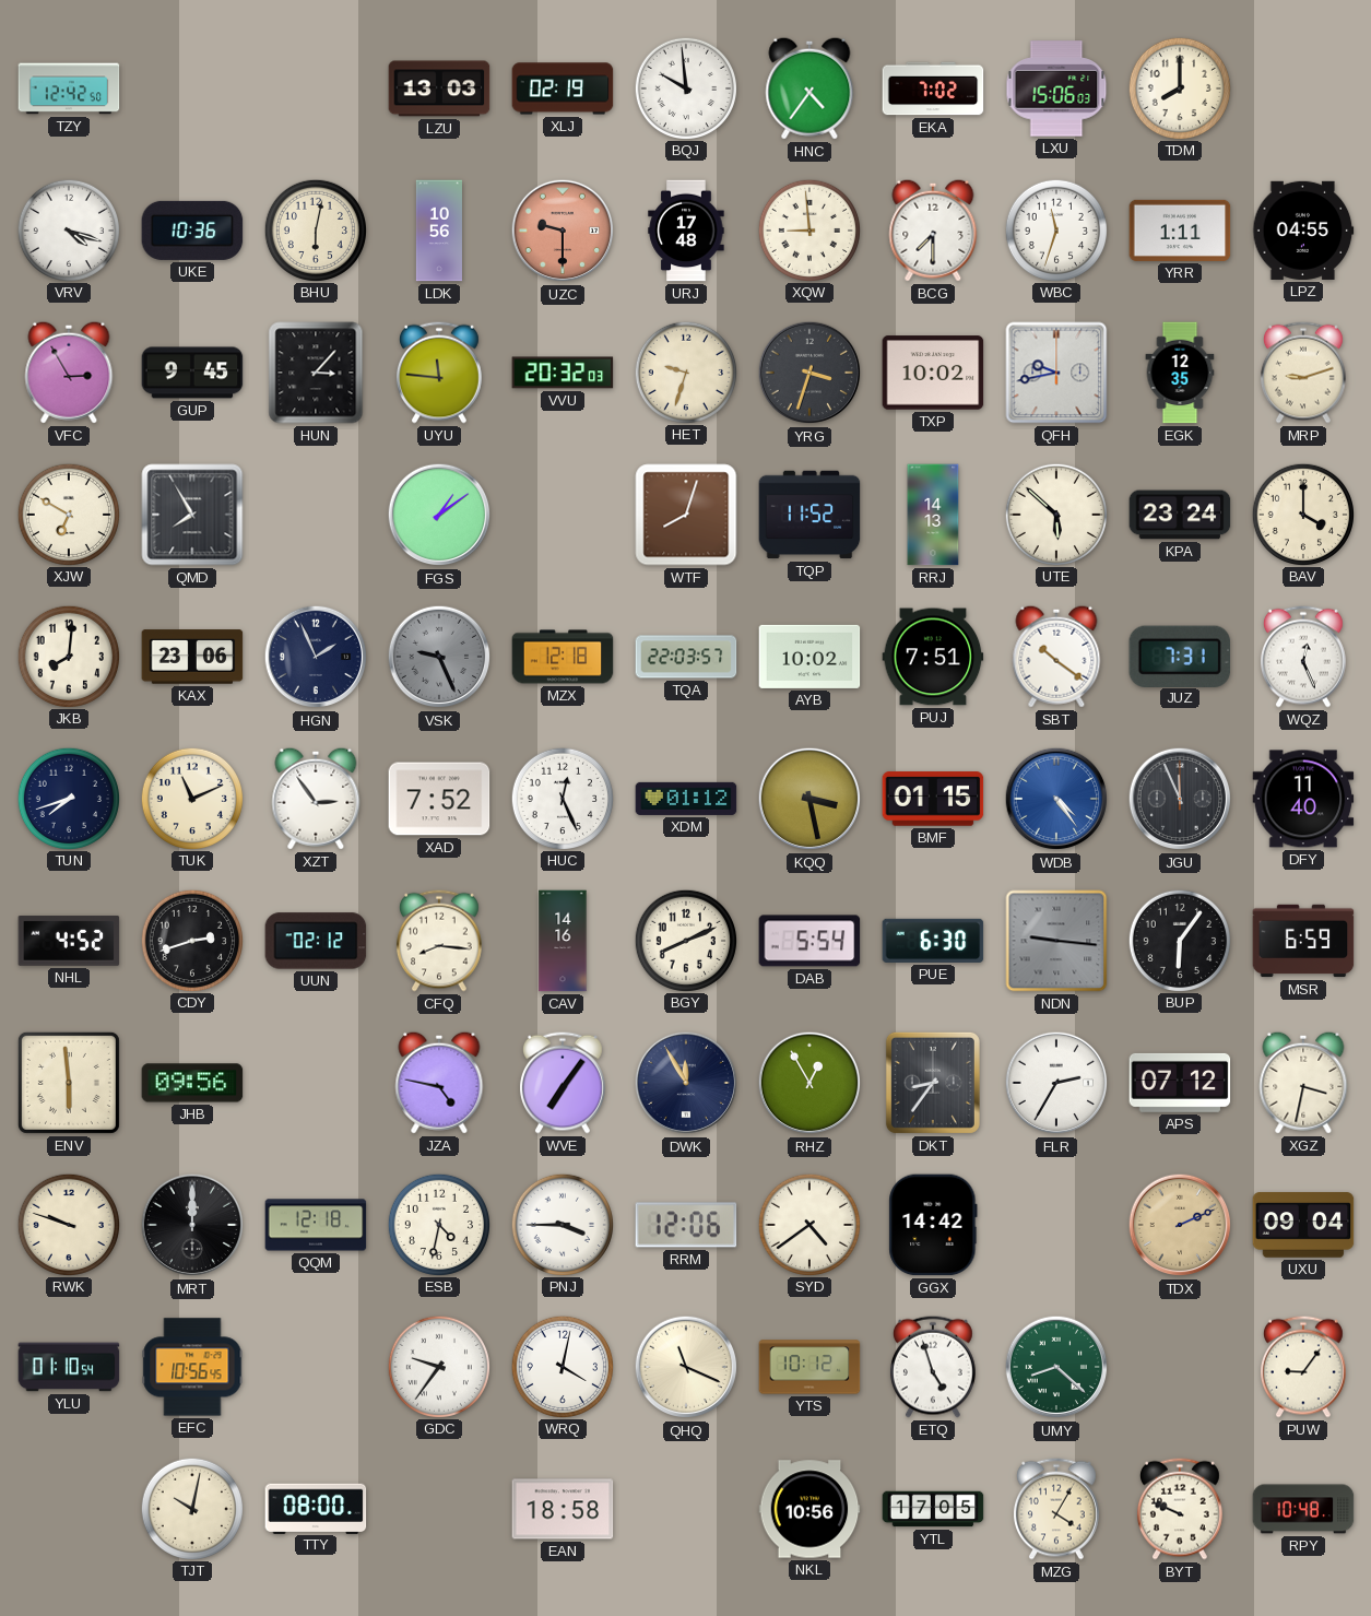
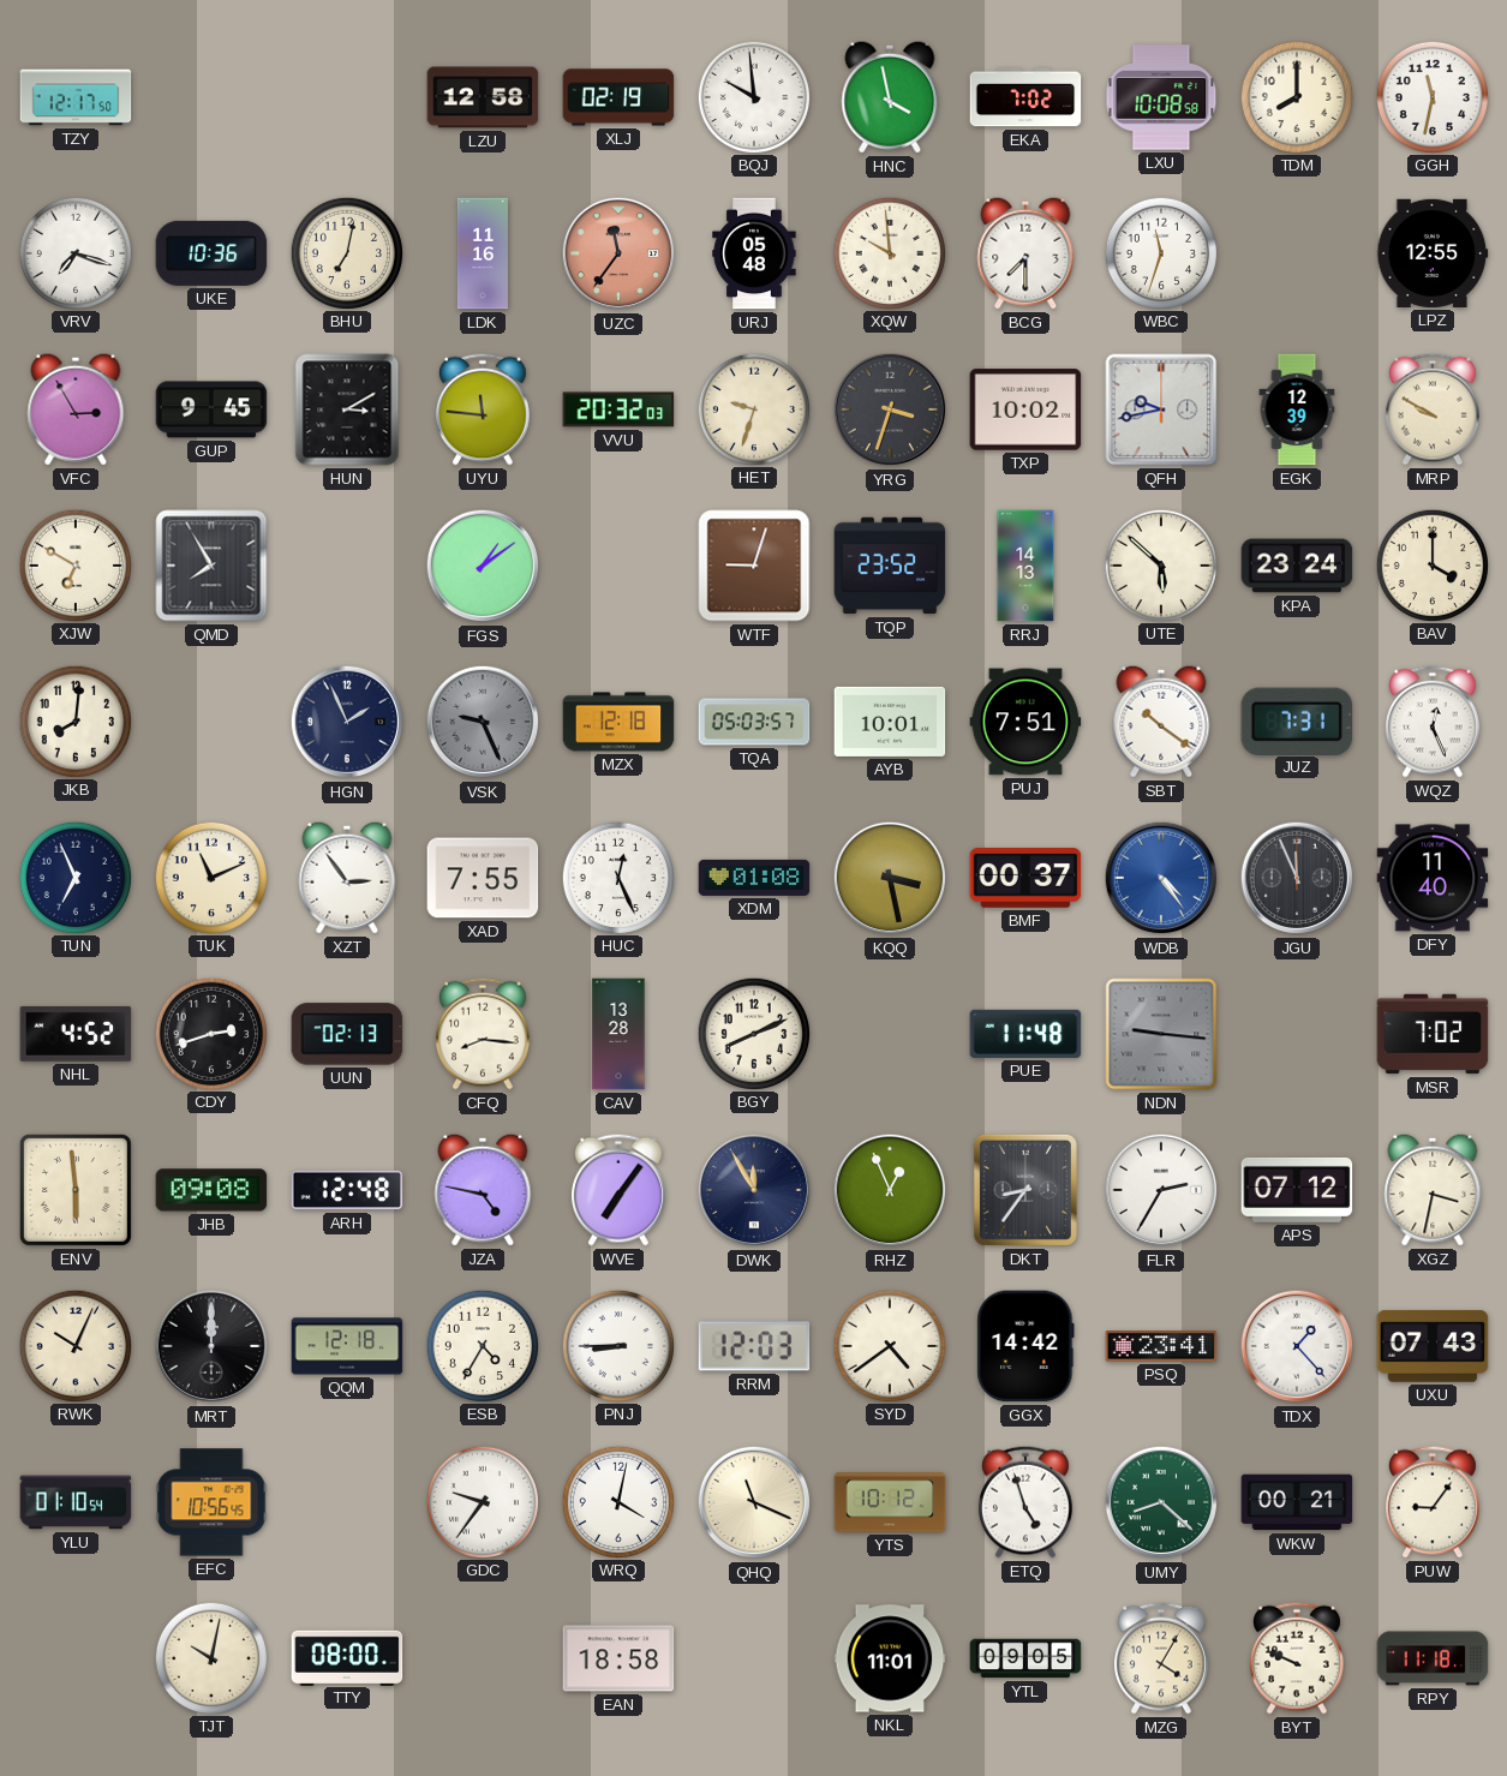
TZY: 12:42 -> 12:17 (76, 97)
LZU: 13:03 -> 12:58 (483, 97)
HNC: 4:36 -> 3:58 (890, 97)
LXU: 15:06 -> 10:08 (1161, 97)
GGH: none -> 11:32 (1431, 96)
VRV: 4:18 -> 7:18 (74, 252)
BHU: 6:02 -> 7:02 (346, 252)
LDK: 10:56 -> 11:16 (483, 253)
UZC: 9:30 -> 11:36 (618, 253)
URJ: 17:48 -> 05:48 (754, 253)
XQW: 8:59 -> 9:59 (889, 252)
YRR: 1:11 -> none (1180, 231)
LPZ: 04:55 -> 12:55 (1433, 253)
HUN: 3:07 -> 3:10 (347, 409)
EGK: 12:35 -> 12:39 (1297, 409)
MRP: 9:12 -> 9:50 (1433, 409)
WTF: 8:03 -> 9:03 (754, 566)
TQP: 11:52 -> 23:52 (890, 566)
KAX: 23:06 -> none (192, 657)
TQA: 22:03 -> 05:03 (754, 722)
AYB: 10:02 -> 10:01 (890, 722)
TUN: 7:42 -> 6:56 (74, 877)
XAD: 7:52 -> 7:55 (483, 878)
XDM: 01:12 -> 01:08 (754, 878)
BMF: 01:15 -> 00:37 (1025, 878)
UUN: 02:12 -> 02:13 (347, 1034)
CAV: 14:16 -> 13:28 (618, 1034)
DAB: 5:54 -> none (809, 941)
PUE: 6:30 -> 11:48 (1025, 1034)
BUP: 6:06 -> none (1179, 940)
MSR: 6:59 -> 7:02 (1433, 1034)
JHB: 09:56 -> 09:08 (211, 1190)
ARH: none -> 12:48 (347, 1190)
RHZ: 12:55 -> 12:56 (890, 1190)
RWK: 9:48 -> 10:04 (74, 1345)
ESB: 4:32 -> 4:35 (482, 1345)
PNJ: 3:45 -> 8:45 (617, 1345)
RRM: 12:06 -> 12:03 (754, 1346)
PSQ: none -> 23:41 (1161, 1346)
TDX: 2:11 -> 1:23 (1297, 1346)
TDX dial: champagne -> white (1297, 1346)
UXU: 09:04 -> 07:43 (1433, 1346)
WKW: none -> 00:21 (1297, 1502)
NKL: 10:56 -> 11:01 (890, 1658)
YTL: 17:05 -> 09:05 (1025, 1658)
RPY: 10:48 -> 11:18 (1433, 1658)
